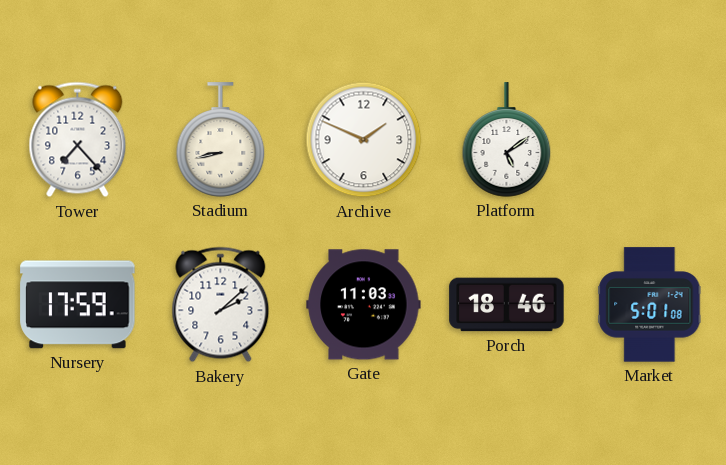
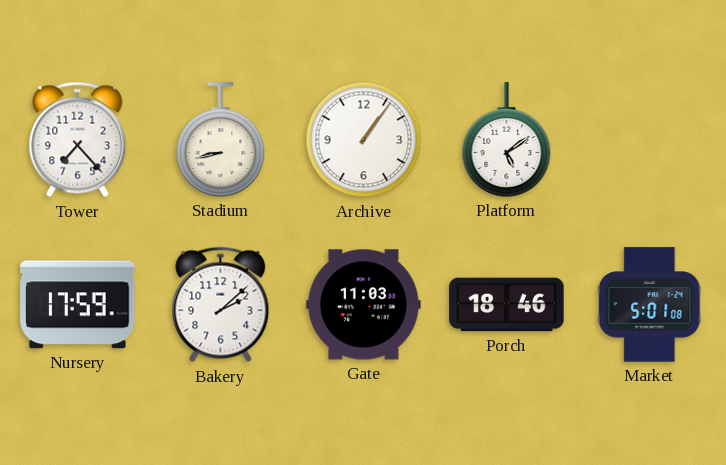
Archive: 1:49 -> 1:06 (364, 140)
